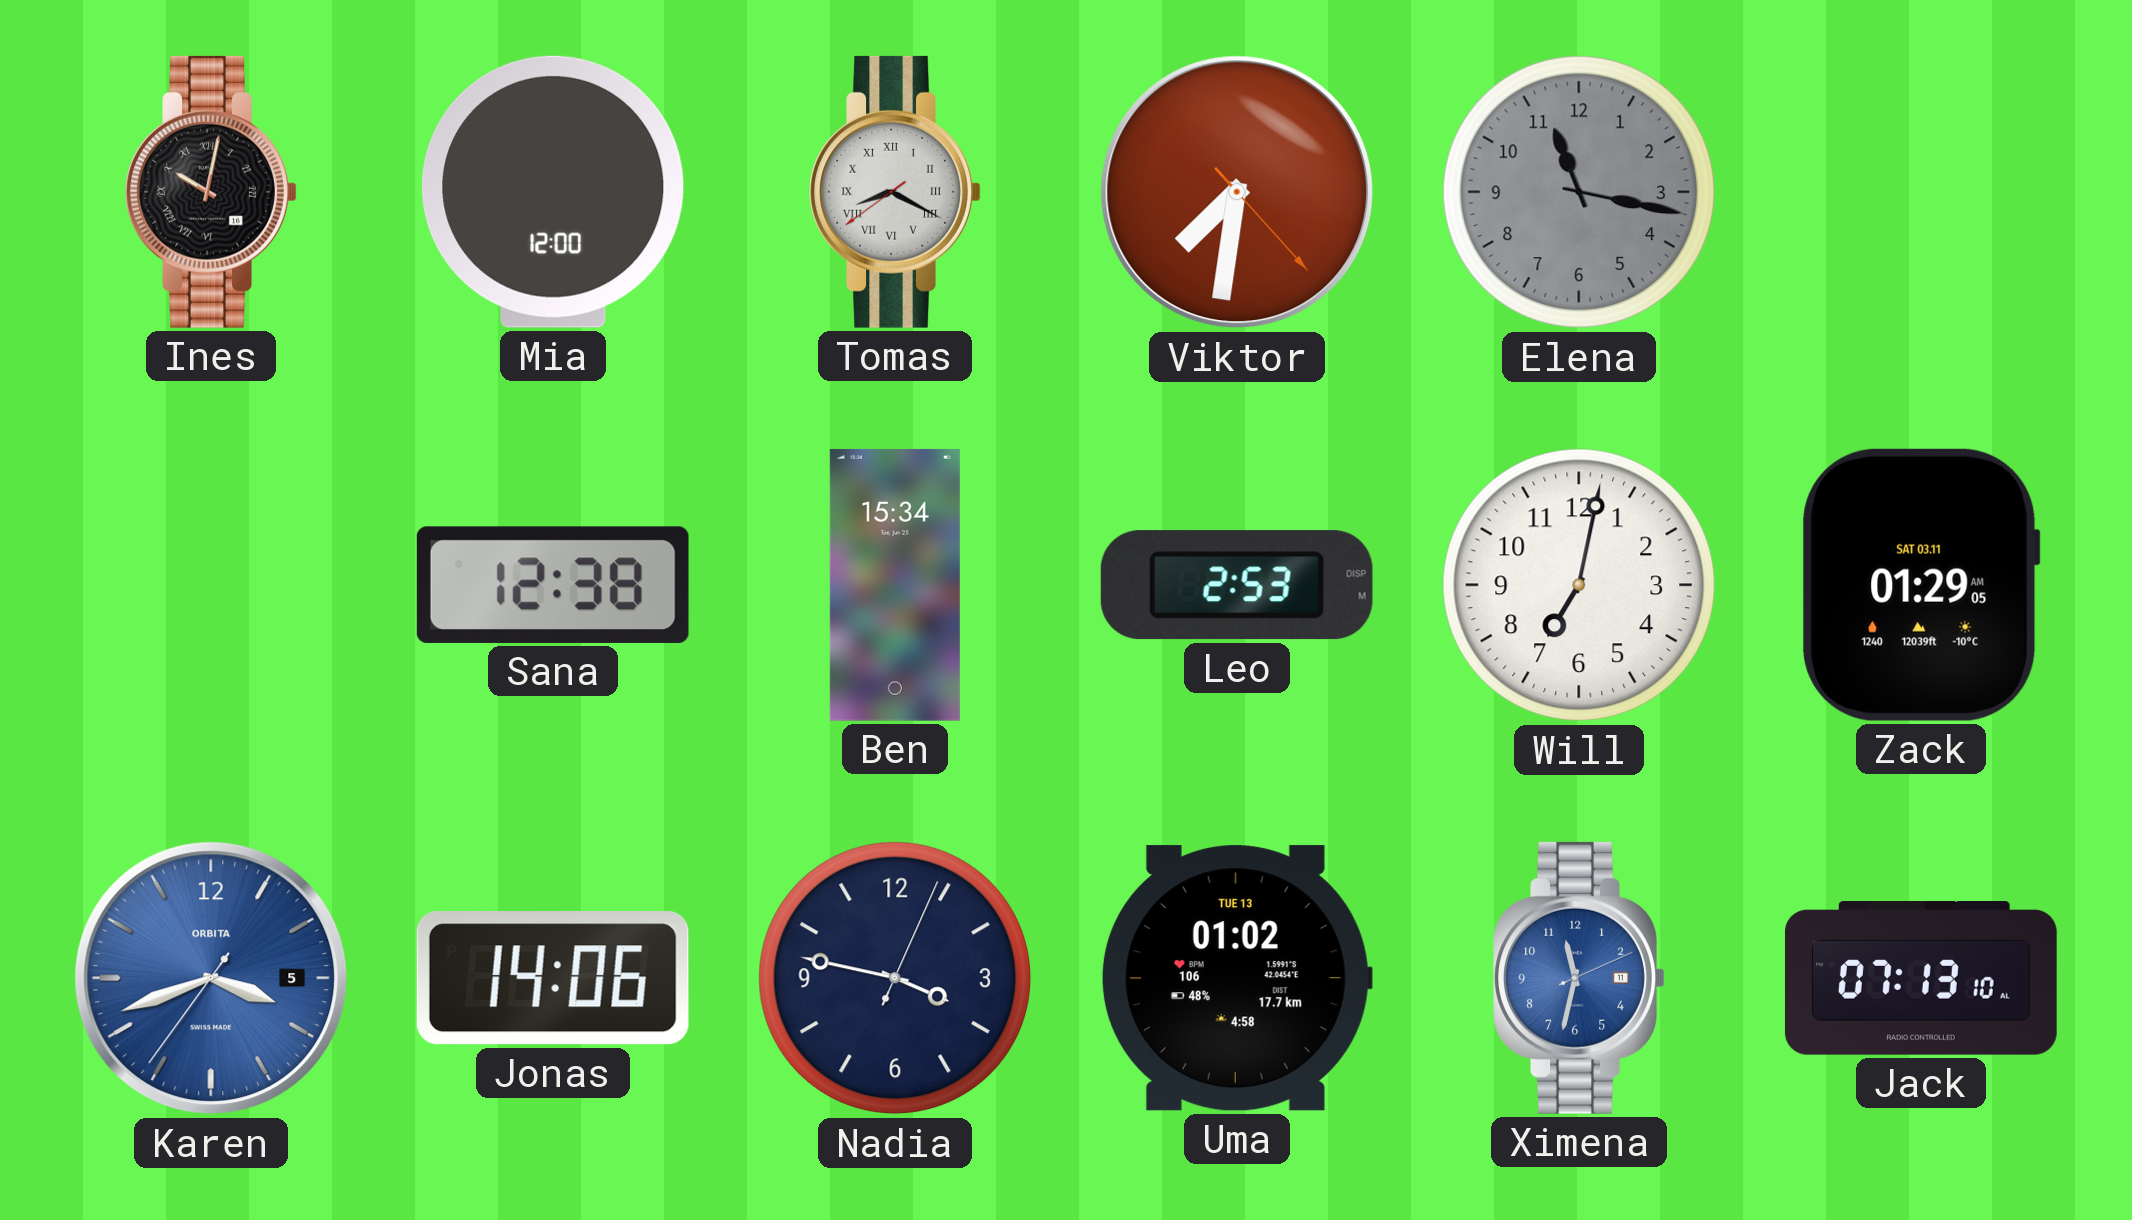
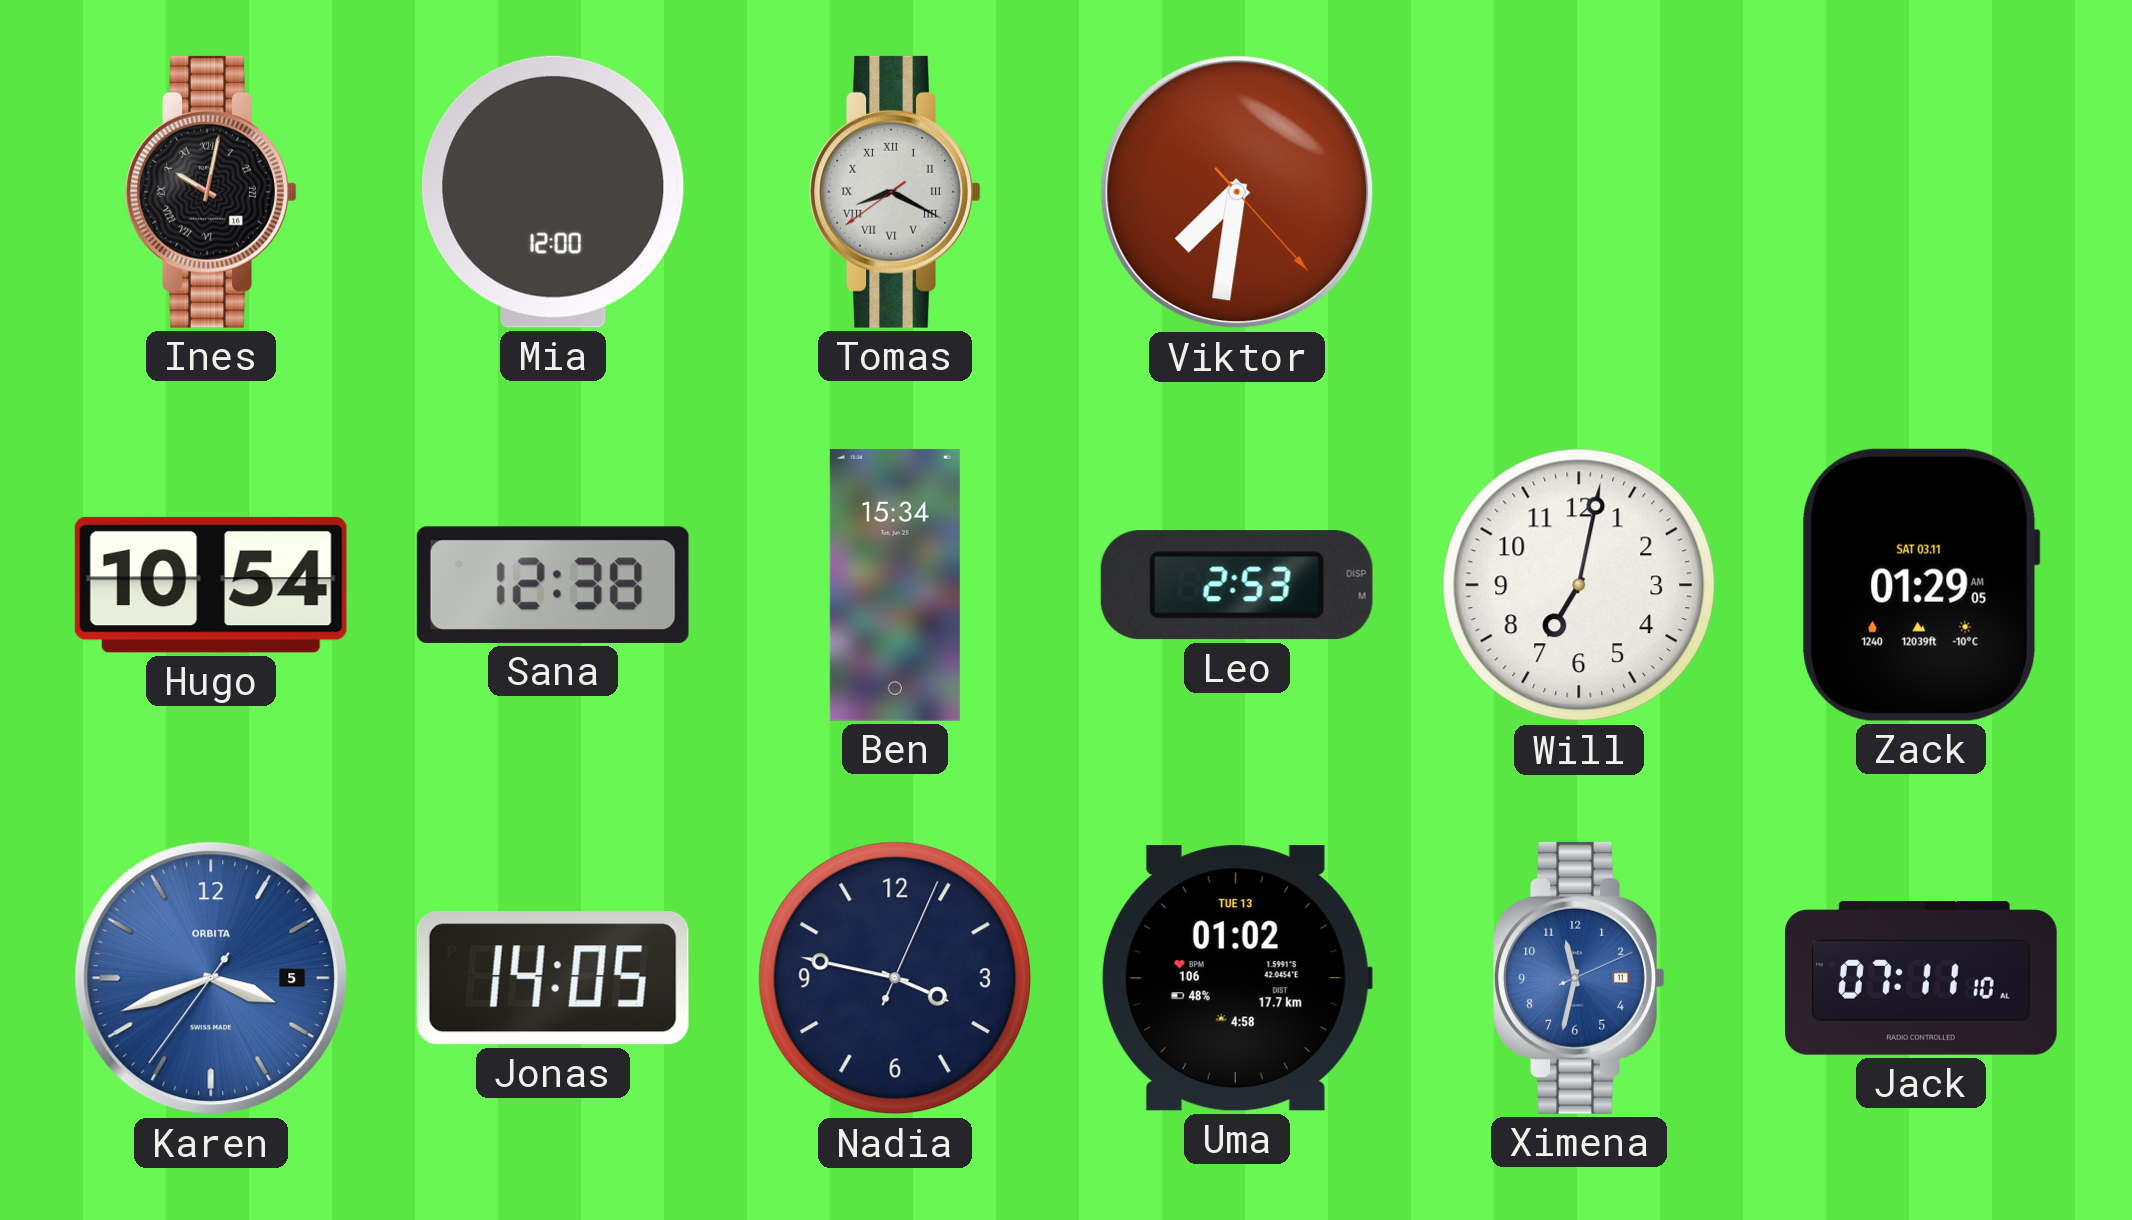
Elena: 11:17 -> none (1579, 192)
Hugo: none -> 10:54 (211, 585)
Jonas: 14:06 -> 14:05 (553, 978)
Jack: 07:13 -> 07:11 (1921, 979)
